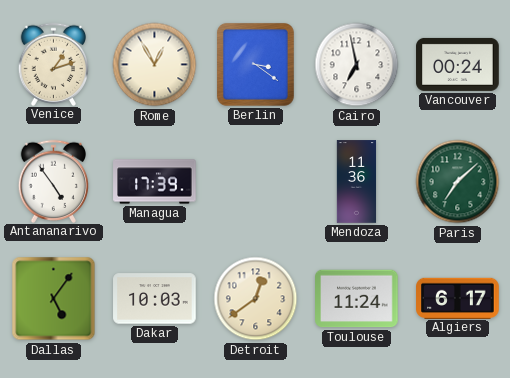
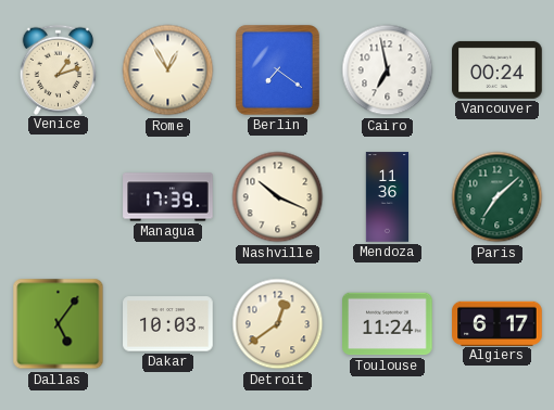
Berlin: 3:21 -> 7:21 (277, 69)
Antananarivo: 4:54 -> none (54, 181)
Nashville: none -> 10:19 (278, 197)
